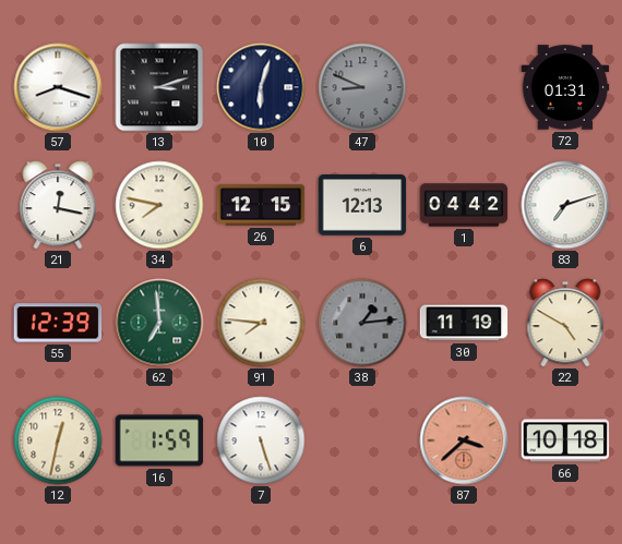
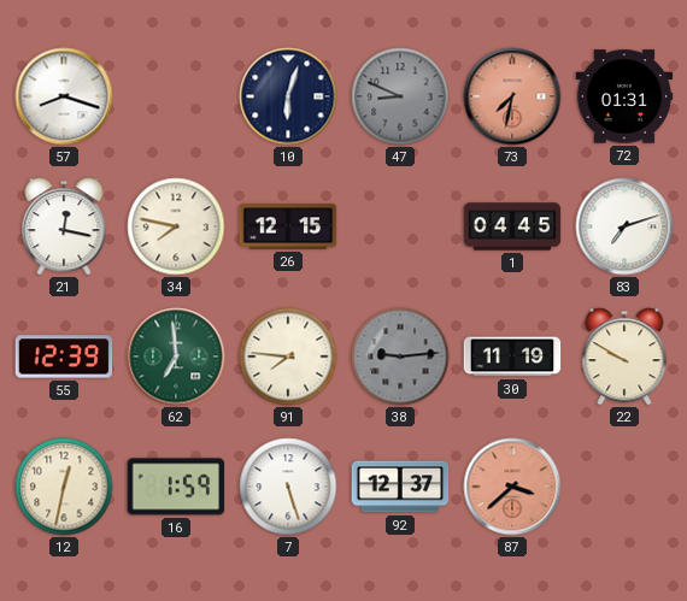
13: 3:12 -> none (159, 87)
73: none -> 7:32 (512, 96)
6: 12:13 -> none (362, 205)
1: 04:42 -> 04:45 (512, 226)
38: 1:14 -> 9:14 (400, 357)
22: 4:50 -> 9:50 (624, 357)
92: none -> 12:37 (400, 487)
66: 10:18 -> none (565, 440)
